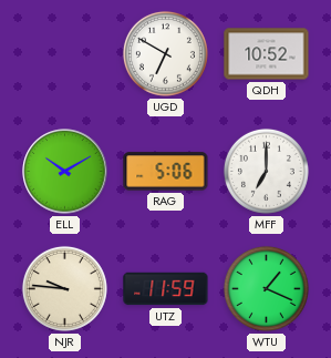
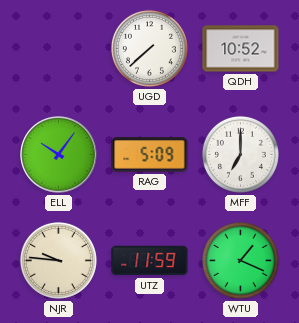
UGD: 6:50 -> 7:38 (149, 48)
ELL: 10:10 -> 10:06 (59, 155)
RAG: 5:06 -> 5:09 (150, 155)
